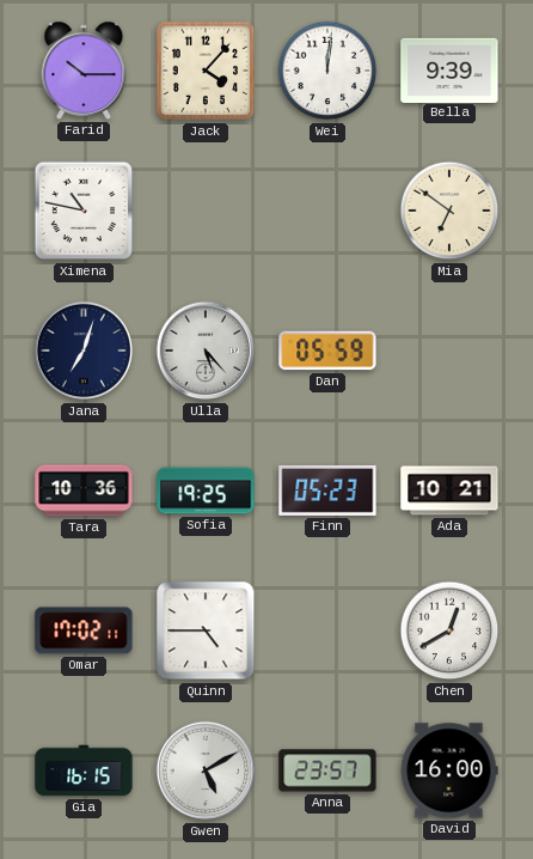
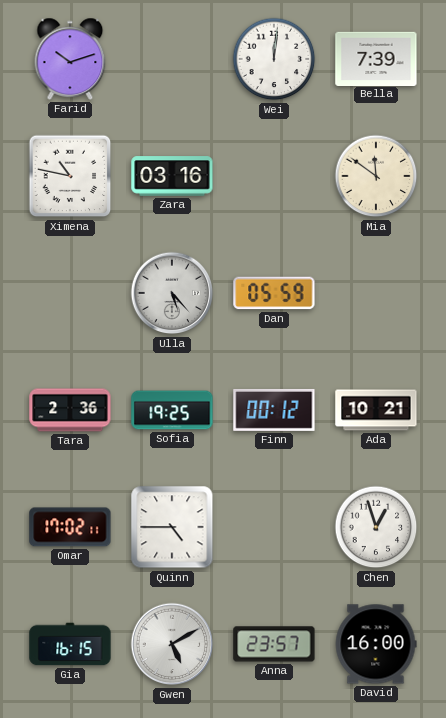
Farid: 10:15 -> 10:12 (70, 59)
Jack: 4:07 -> none (206, 71)
Bella: 9:39 -> 7:39 (376, 58)
Zara: none -> 03:16 (172, 176)
Mia: 6:51 -> 11:51 (376, 176)
Jana: 7:03 -> none (84, 351)
Tara: 10:36 -> 2:36 (70, 410)
Finn: 05:23 -> 00:12 (274, 410)
Chen: 12:40 -> 12:57 (376, 527)
